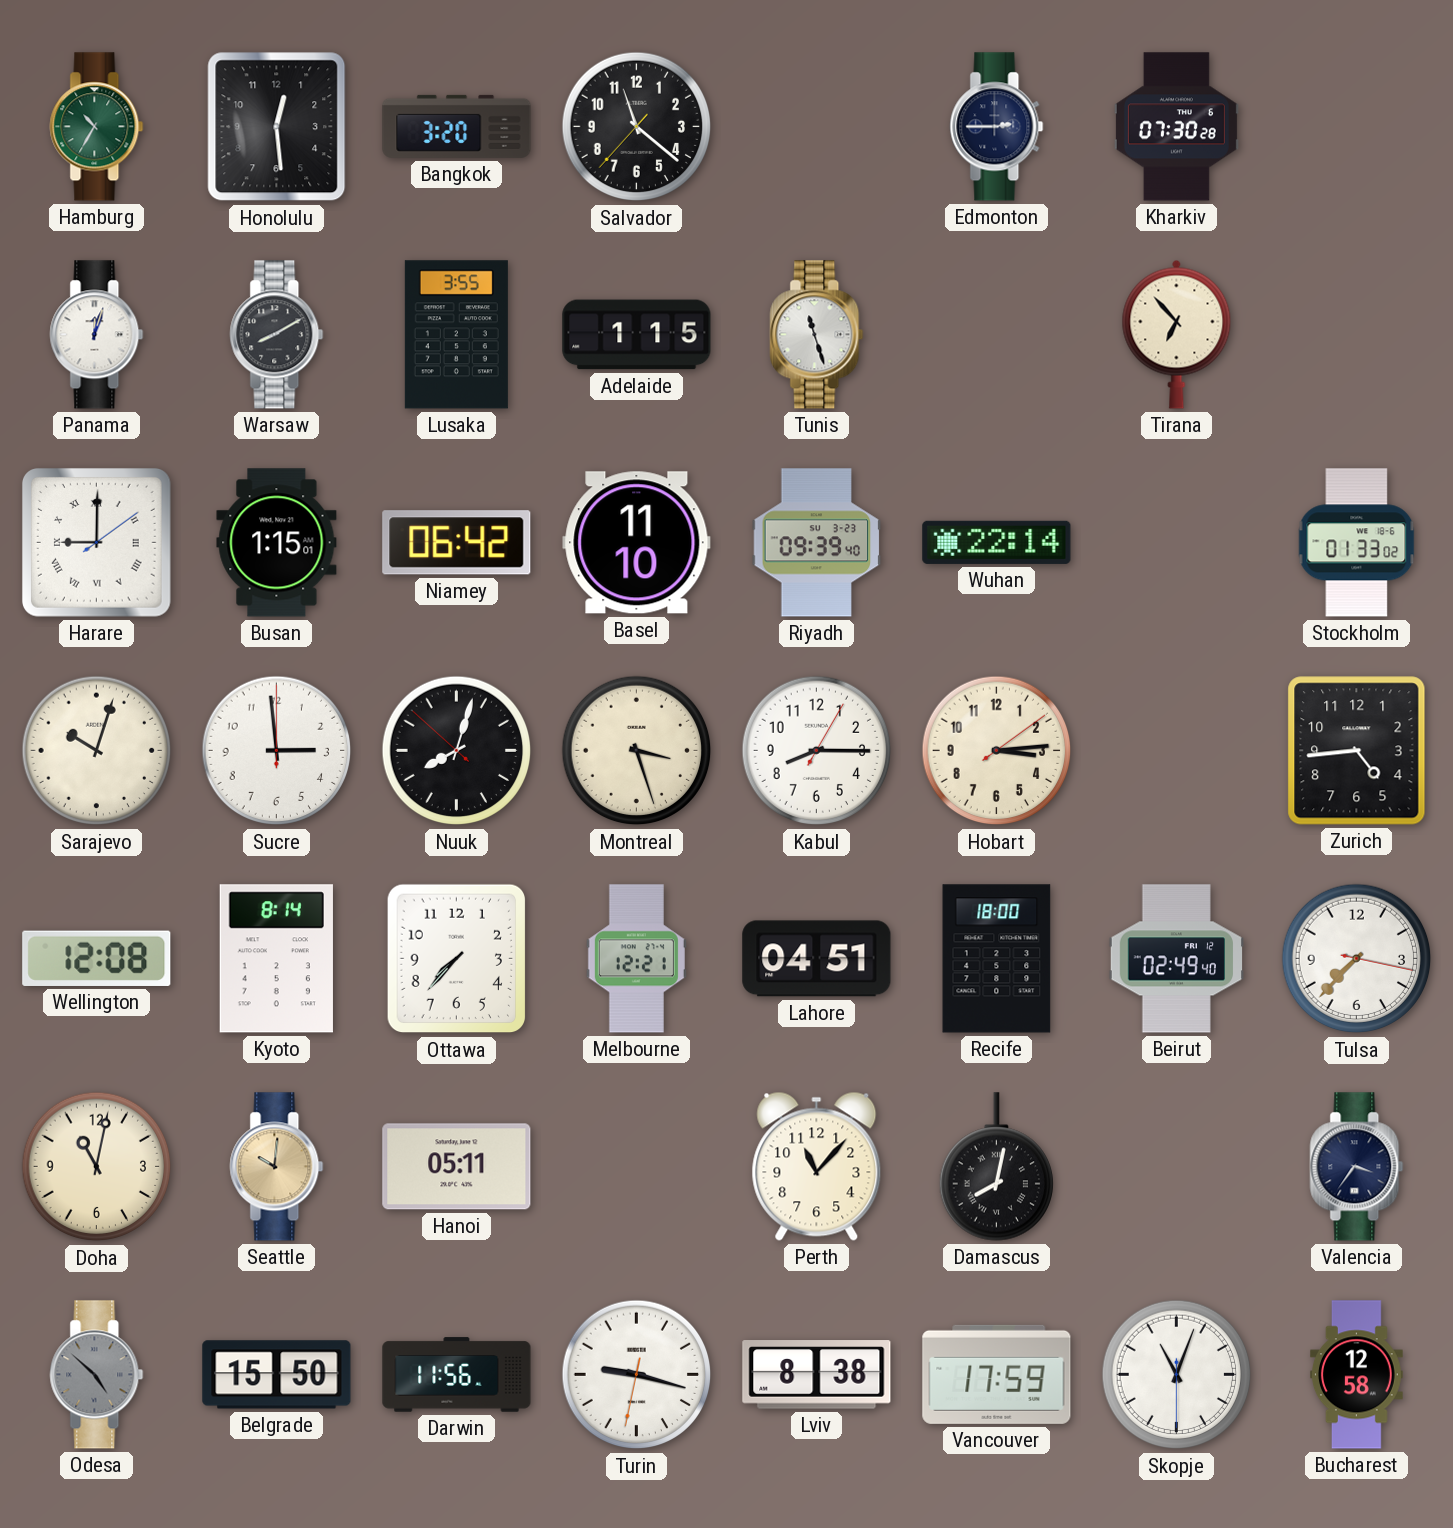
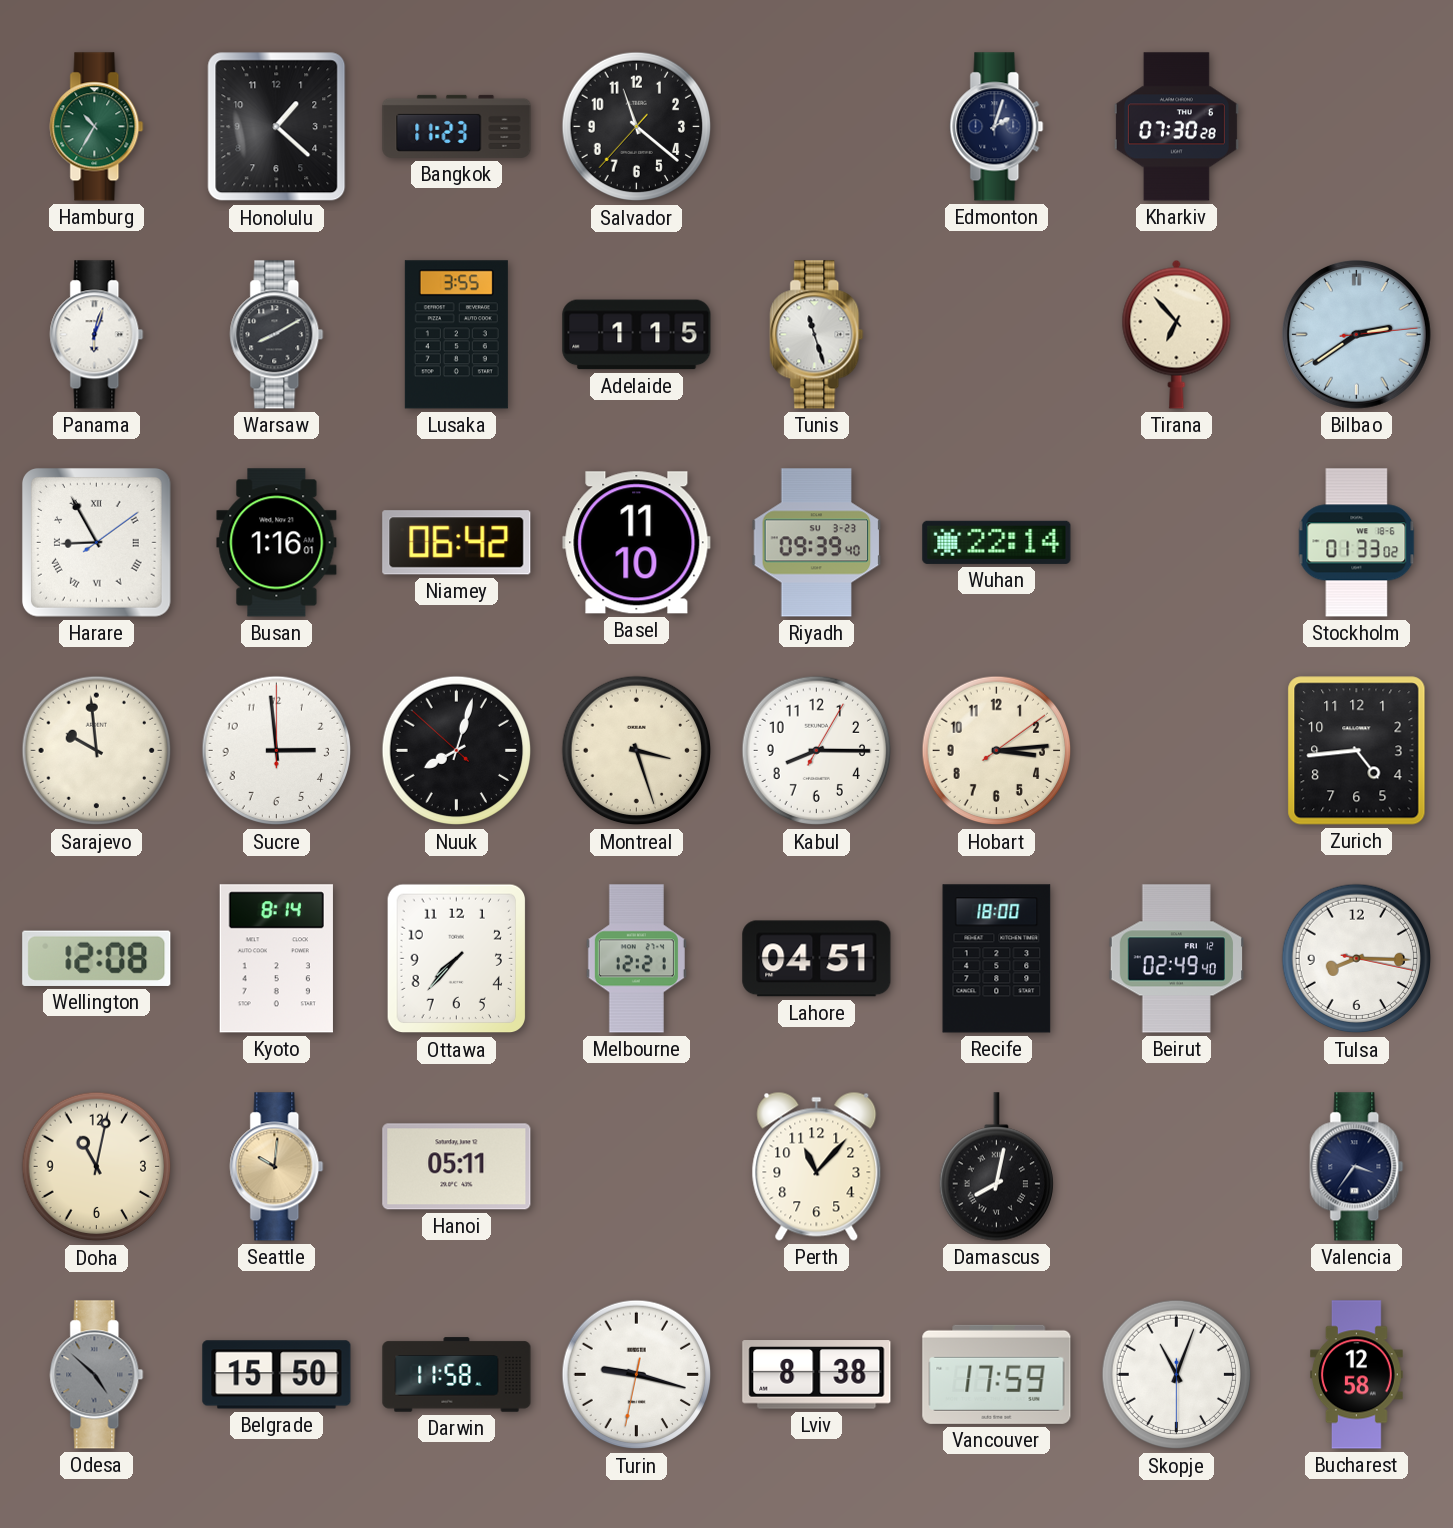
Honolulu: 12:29 -> 1:22 (277, 127)
Bangkok: 3:20 -> 11:23 (457, 126)
Edmonton: 2:45 -> 2:03 (997, 127)
Panama: 12:03 -> 6:03 (97, 335)
Bilbao: none -> 2:39 (1356, 334)
Harare: 9:00 -> 8:55 (97, 543)
Busan: 1:15 -> 1:16 (277, 543)
Sarajevo: 10:03 -> 9:59 (97, 751)
Tulsa: 7:37 -> 8:15 (1357, 959)
Darwin: 11:56 -> 11:58 (457, 1375)
